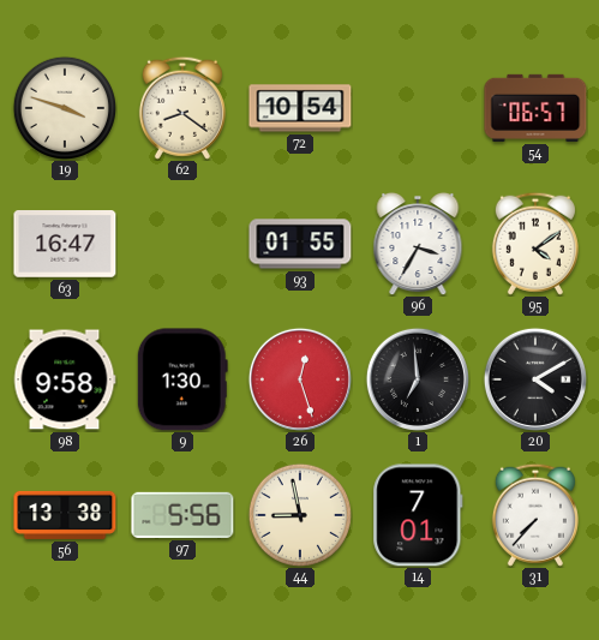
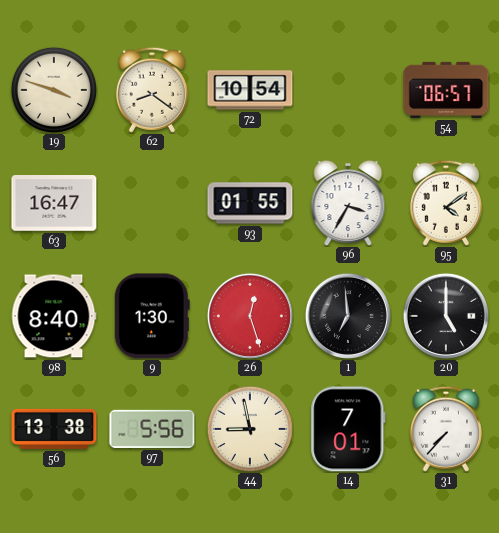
98: 9:58 -> 8:40 (54, 316)
20: 4:10 -> 5:00 (446, 316)
